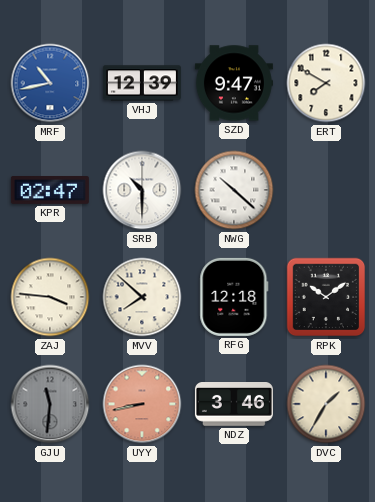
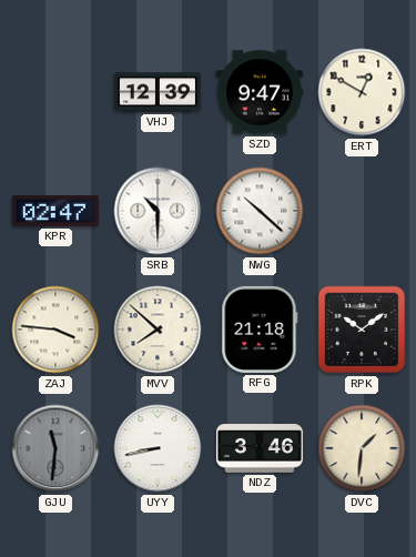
MRF: 10:43 -> none (50, 83)
ERT: 7:50 -> 12:50 (362, 92)
RFG: 12:18 -> 21:18 (260, 330)
UYY dial: salmon -> white (158, 448)
DVC: 1:35 -> 1:31 (362, 448)
